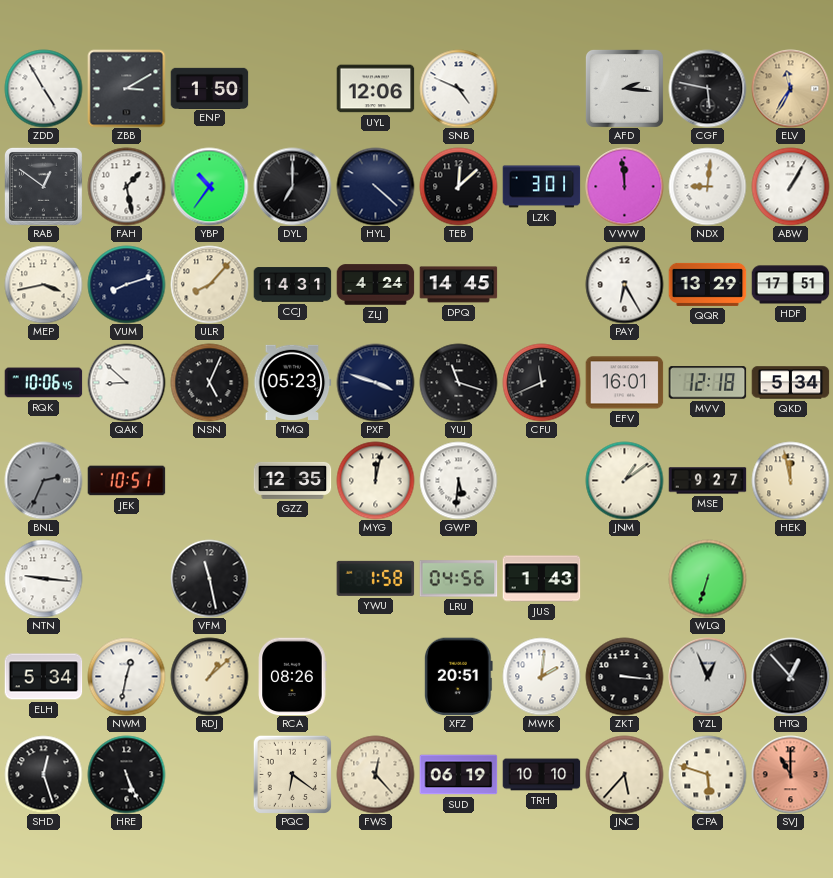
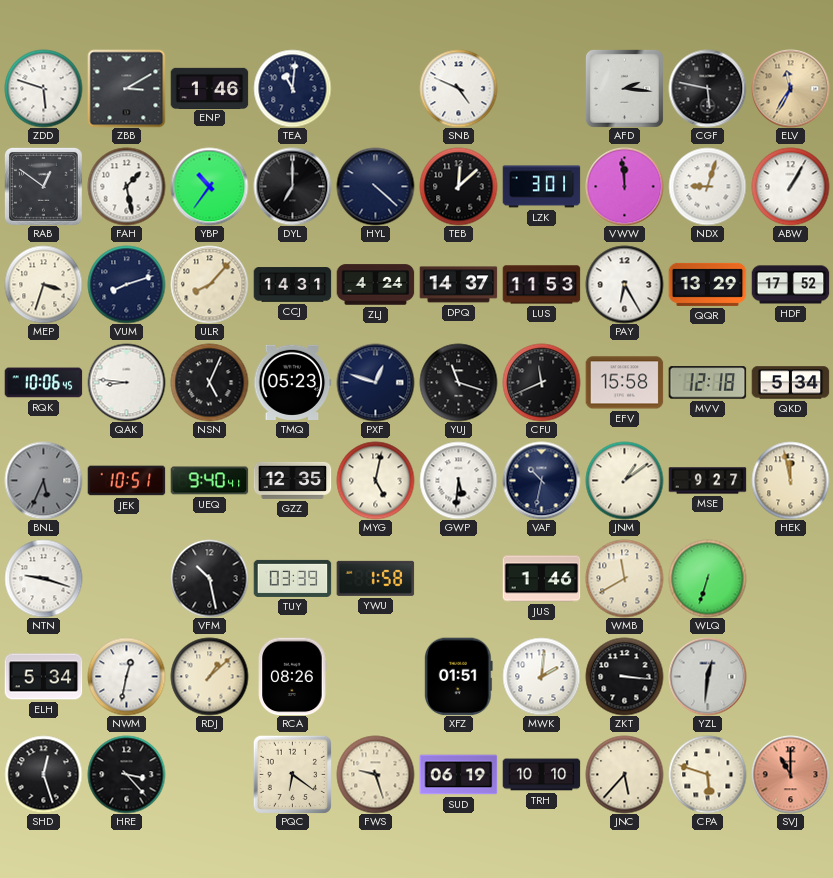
ZDD: 4:55 -> 5:48 (43, 88)
ENP: 1:50 -> 1:46 (209, 88)
TEA: none -> 11:01 (292, 88)
UYL: 12:06 -> none (375, 89)
NDX: 9:01 -> 9:03 (707, 186)
MEP: 3:43 -> 3:33 (43, 284)
DPQ: 14:45 -> 14:37 (458, 285)
LUS: none -> 11:53 (541, 285)
HDF: 17:51 -> 17:52 (790, 285)
QAK: 8:52 -> 8:46 (126, 382)
PXF: 3:48 -> 12:48 (375, 382)
EFV: 16:01 -> 15:58 (624, 383)
BNL: 2:34 -> 5:34 (43, 480)
UEQ: none -> 9:40 (209, 481)
MYG: 12:02 -> 5:02 (375, 480)
VAF: none -> 10:32 (541, 480)
NTN: 9:16 -> 9:18 (43, 578)
VFM: 11:28 -> 10:28 (209, 578)
TUY: none -> 03:39 (292, 578)
LRU: 04:56 -> none (458, 579)
JUS: 1:43 -> 1:46 (541, 579)
WMB: none -> 11:40 (624, 578)
XFZ: 20:51 -> 01:51 (458, 676)
YZL: 12:56 -> 12:31 (707, 676)
HTQ: 12:53 -> none (790, 676)
HRE: 5:26 -> 3:23 (126, 774)
FWS: 12:23 -> 9:27 (375, 774)
